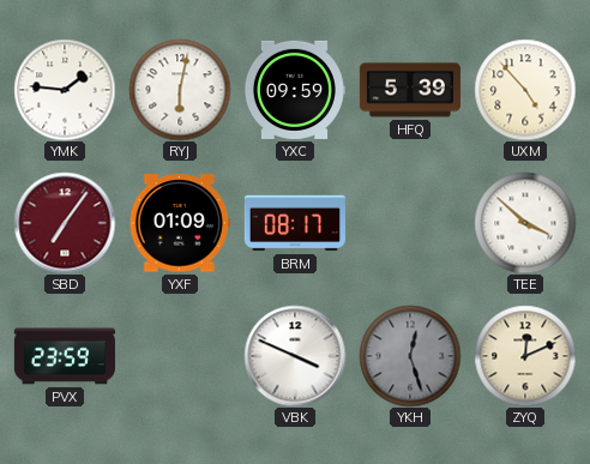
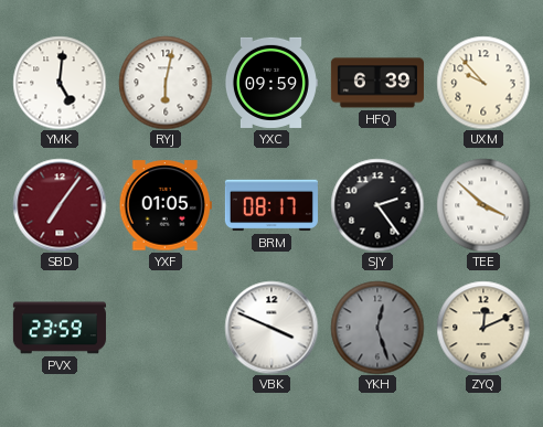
YMK: 1:46 -> 5:01 (60, 83)
HFQ: 5:39 -> 6:39 (377, 83)
UXM: 4:53 -> 9:53 (483, 83)
YXF: 01:09 -> 01:05 (166, 205)
SJY: none -> 2:24 (377, 205)
